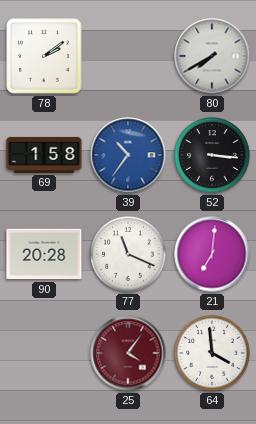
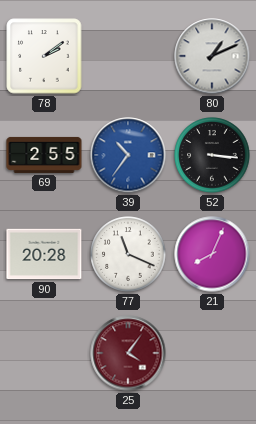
80: 7:40 -> 1:11 (212, 56)
69: 1:58 -> 2:55 (44, 155)
21: 7:01 -> 8:04 (212, 254)
64: 3:59 -> none (212, 353)
